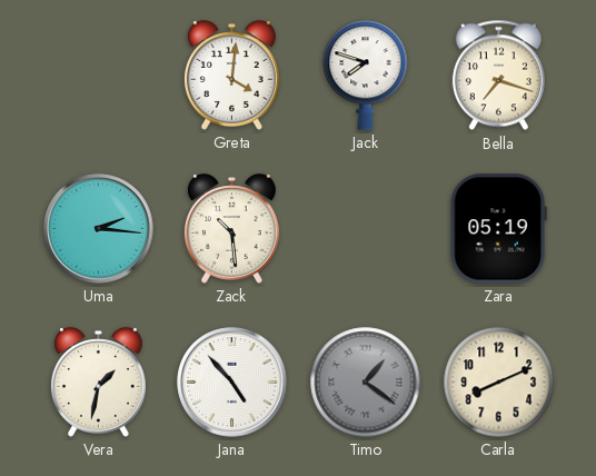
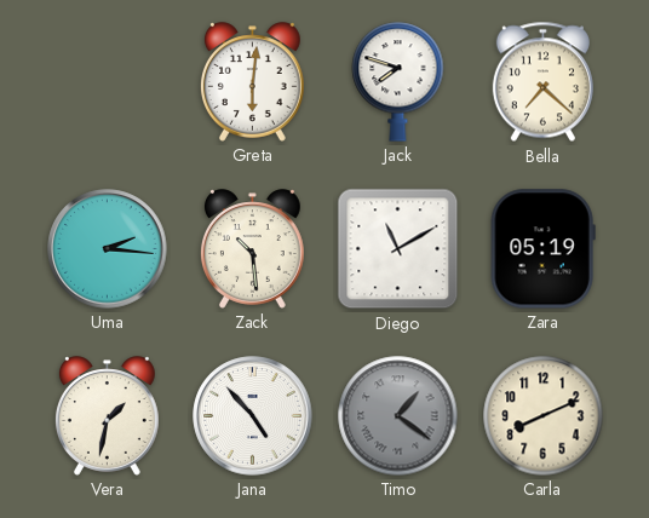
Greta: 4:01 -> 6:01 (252, 82)
Bella: 7:18 -> 7:22 (542, 82)
Diego: none -> 11:10 (398, 249)
